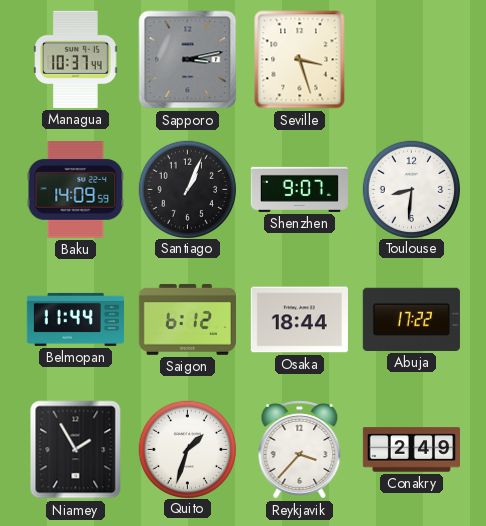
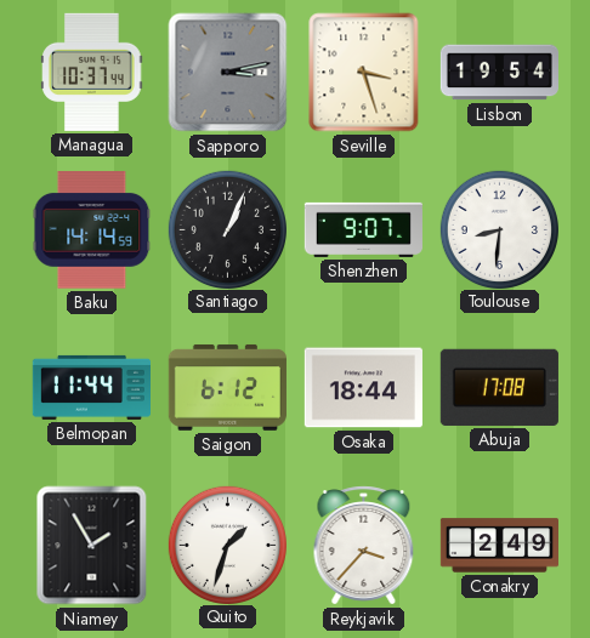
Lisbon: none -> 19:54 (499, 73)
Baku: 14:09 -> 14:14 (92, 230)
Abuja: 17:22 -> 17:08 (499, 387)
